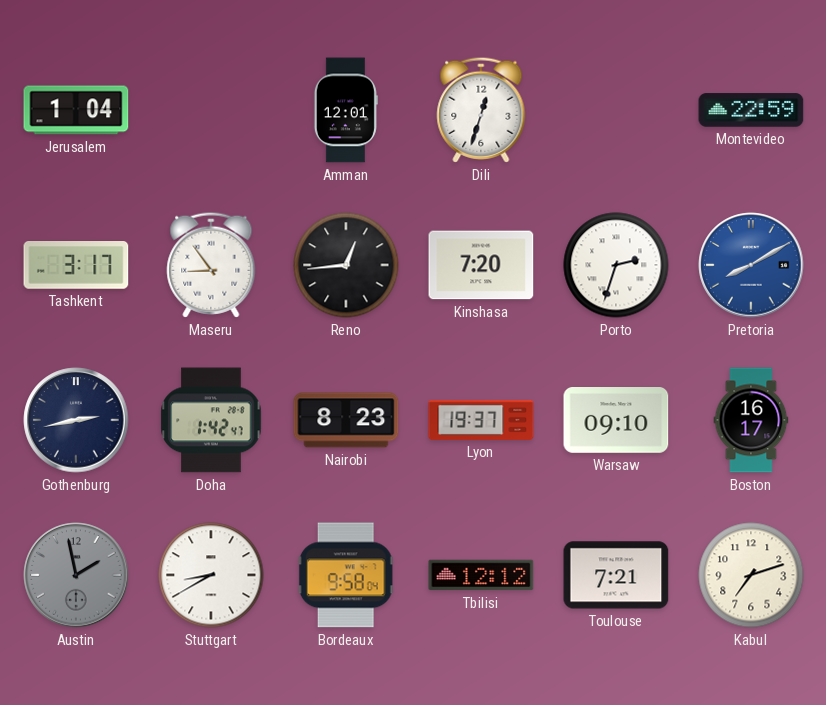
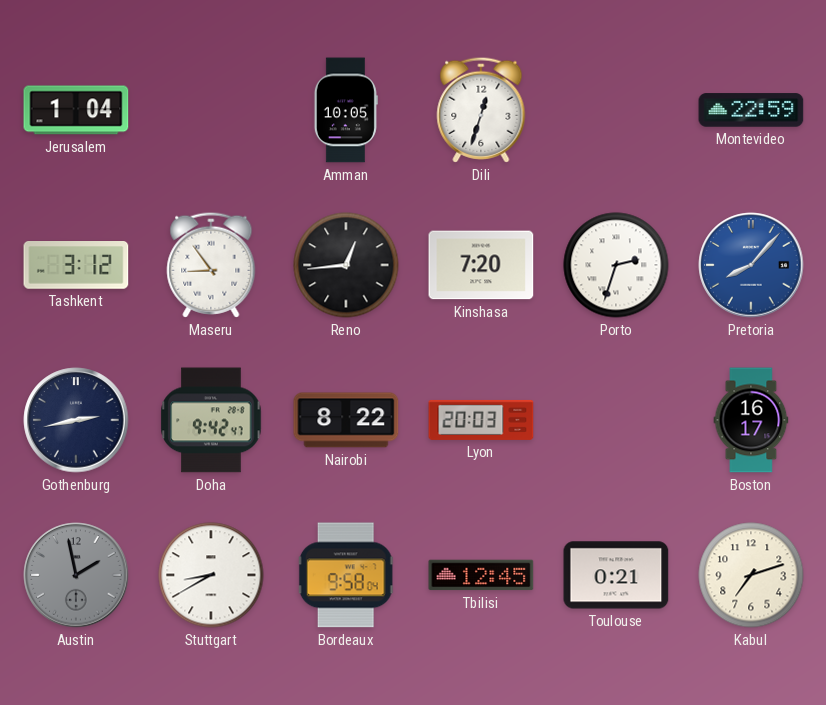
Amman: 12:01 -> 10:05 (346, 110)
Tashkent: 3:17 -> 3:12 (76, 265)
Pretoria: 8:10 -> 8:07 (751, 265)
Doha: 1:42 -> 9:42 (211, 420)
Nairobi: 8:23 -> 8:22 (346, 420)
Lyon: 19:37 -> 20:03 (481, 420)
Warsaw: 09:10 -> none (616, 421)
Tbilisi: 12:12 -> 12:45 (481, 575)
Toulouse: 7:21 -> 0:21 (616, 575)
